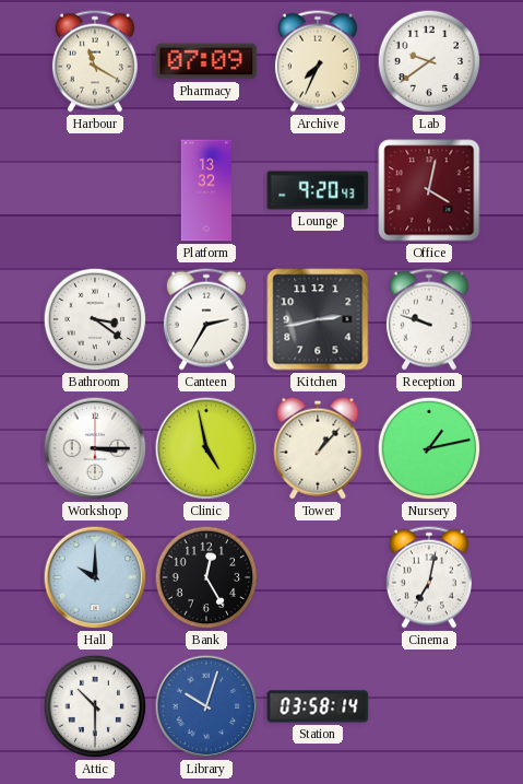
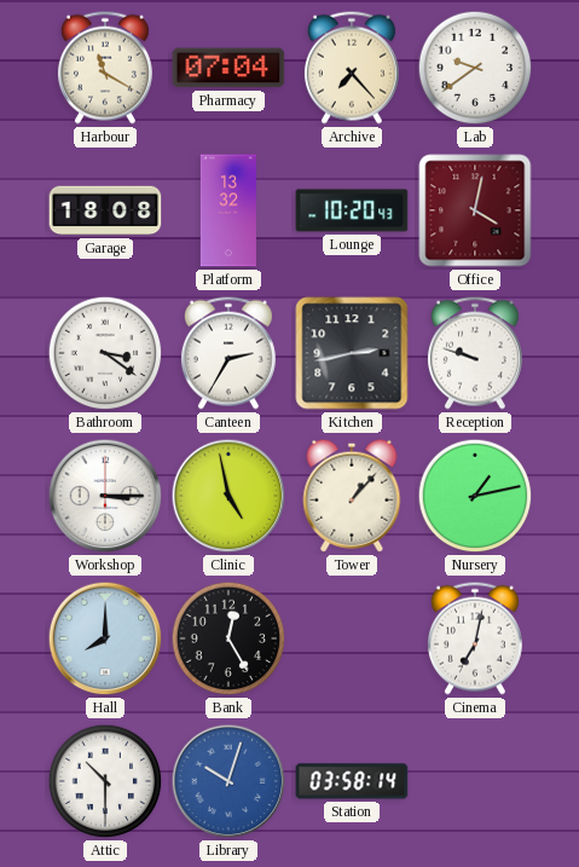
Pharmacy: 07:09 -> 07:04 (228, 68)
Archive: 7:34 -> 7:23 (352, 68)
Garage: none -> 18:08 (105, 210)
Lounge: 9:20 -> 10:20 (352, 210)
Hall: 10:00 -> 8:00 (105, 638)
